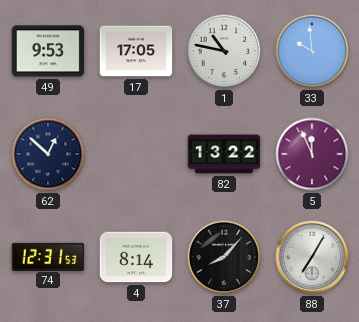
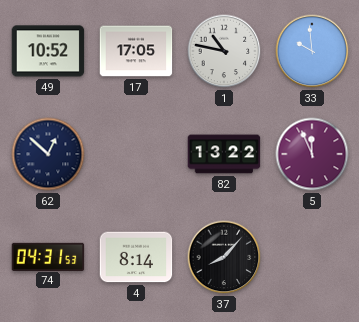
49: 9:53 -> 10:52 (48, 51)
74: 12:31 -> 04:31 (48, 256)
88: 7:05 -> none (312, 257)
